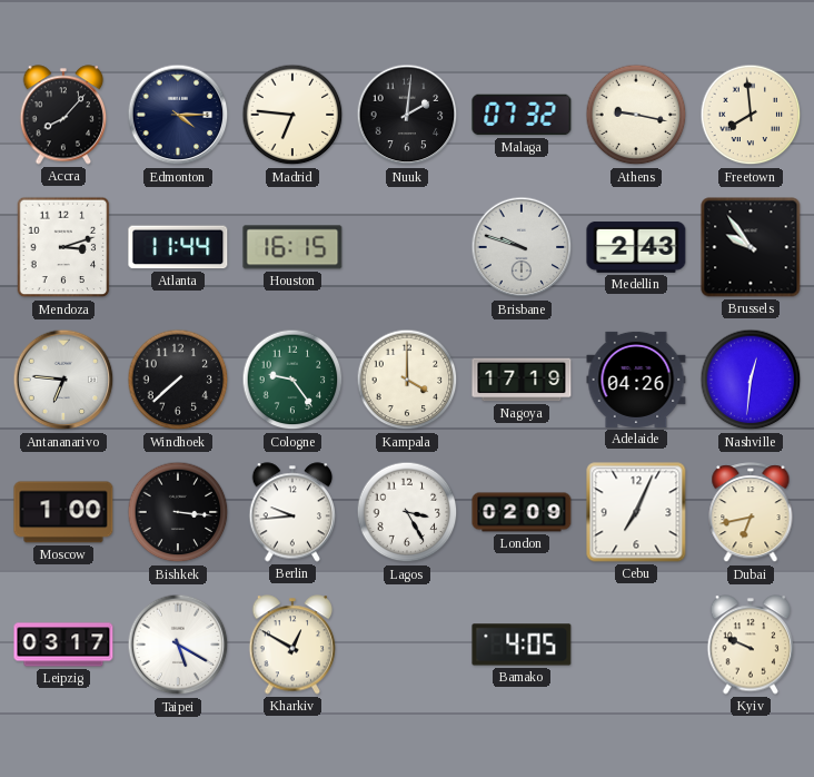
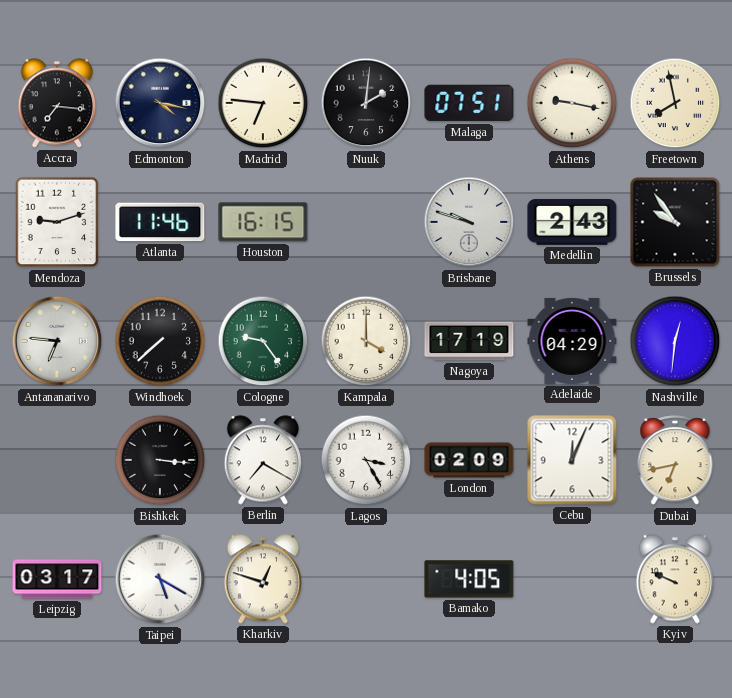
Accra: 8:07 -> 7:16 (57, 103)
Edmonton: 4:15 -> 4:17 (160, 103)
Malaga: 07:32 -> 07:51 (469, 103)
Freetown: 7:59 -> 7:58 (675, 103)
Mendoza: 3:12 -> 9:12 (57, 222)
Atlanta: 11:44 -> 11:46 (160, 222)
Adelaide: 04:26 -> 04:29 (572, 341)
Moscow: 1:00 -> none (63, 512)
Berlin: 9:44 -> 7:20 (263, 460)
Cebu: 7:04 -> 12:04 (572, 460)
Kharkiv: 12:50 -> 12:48 (263, 579)
